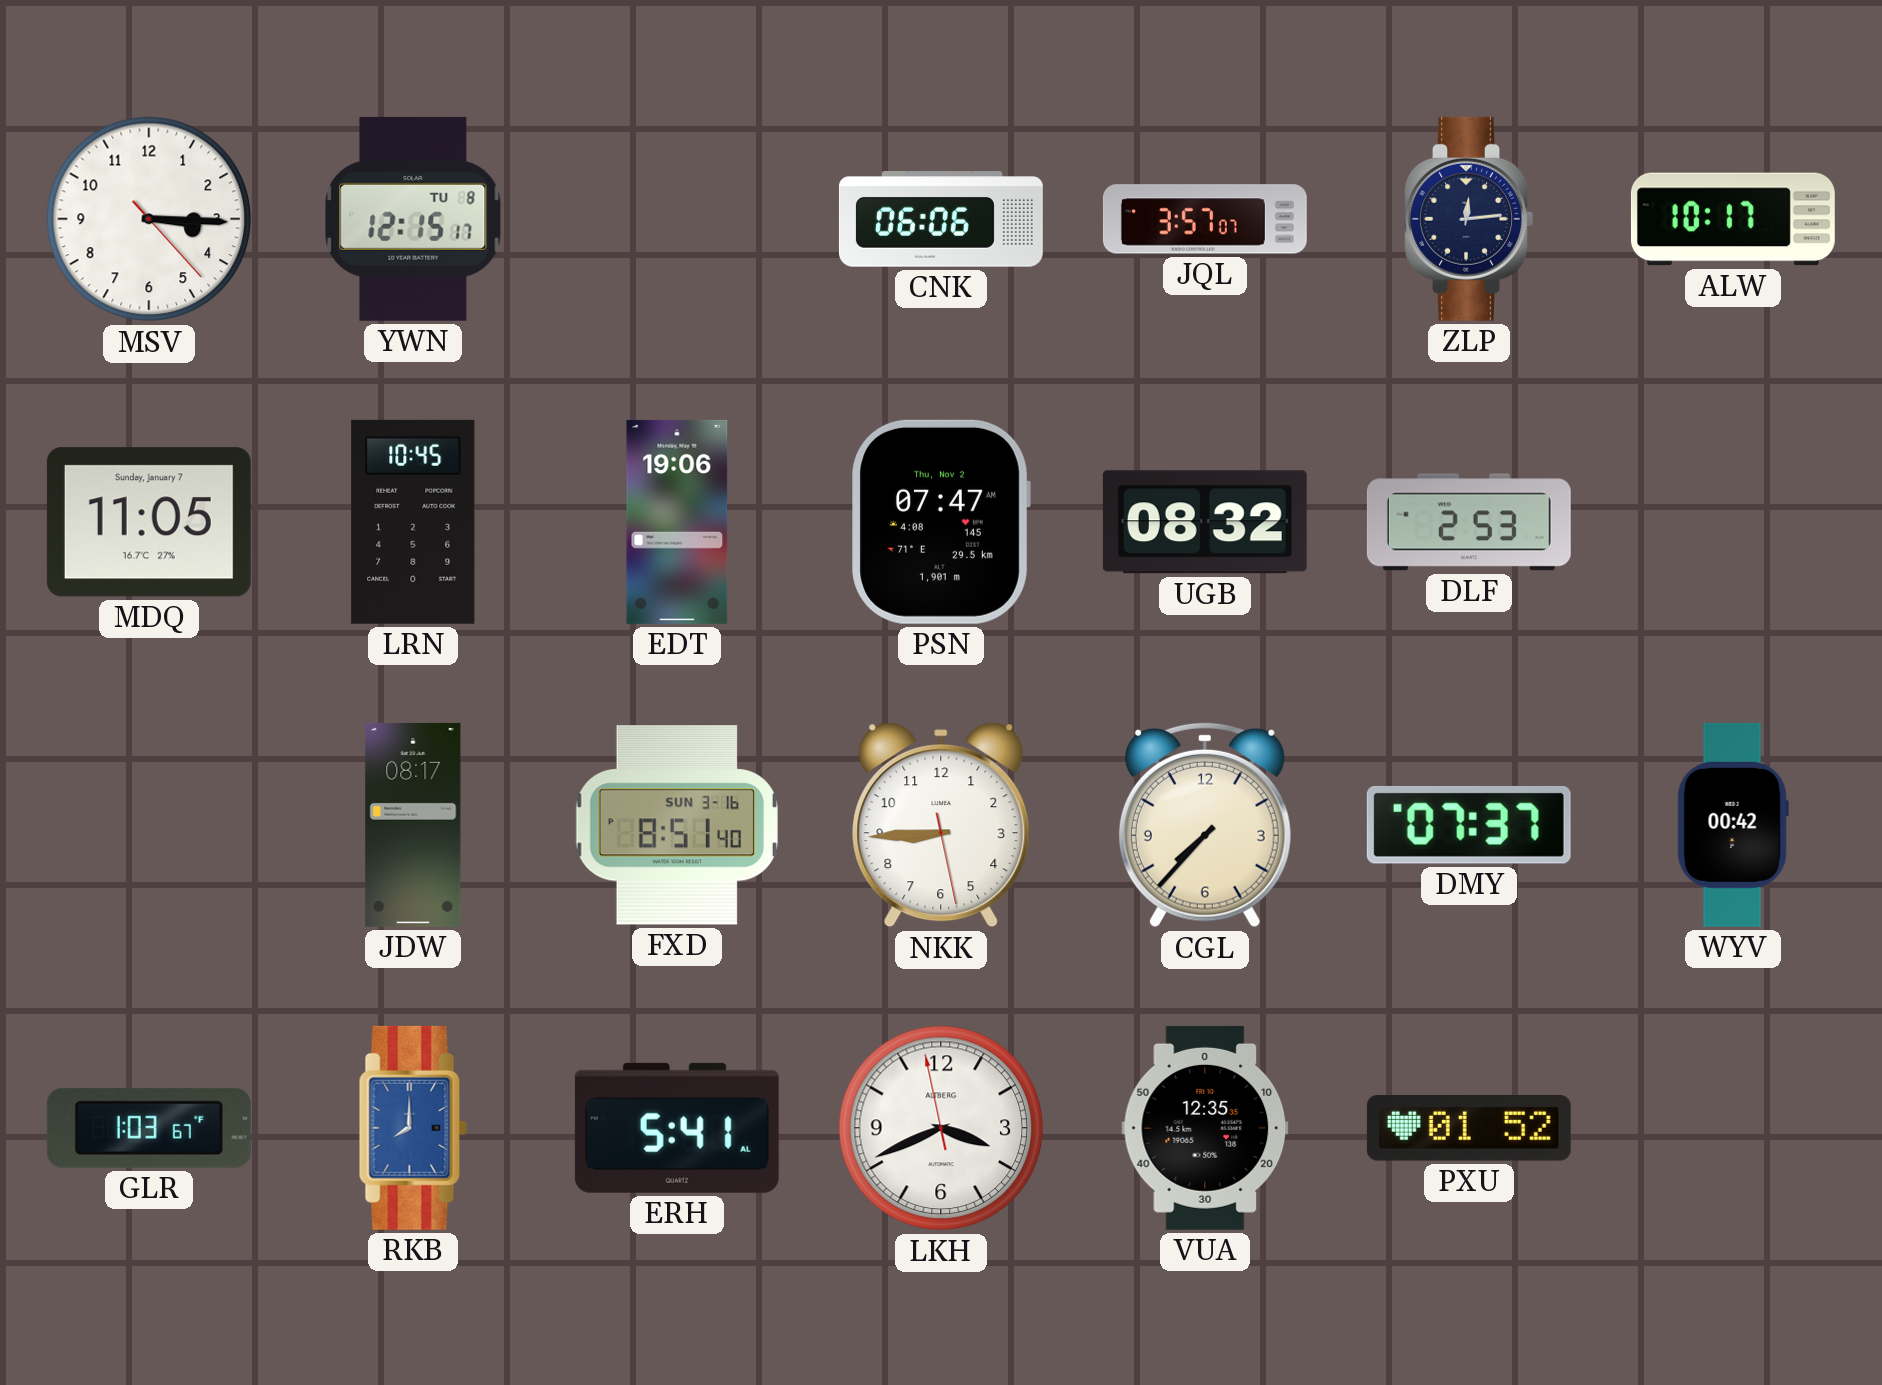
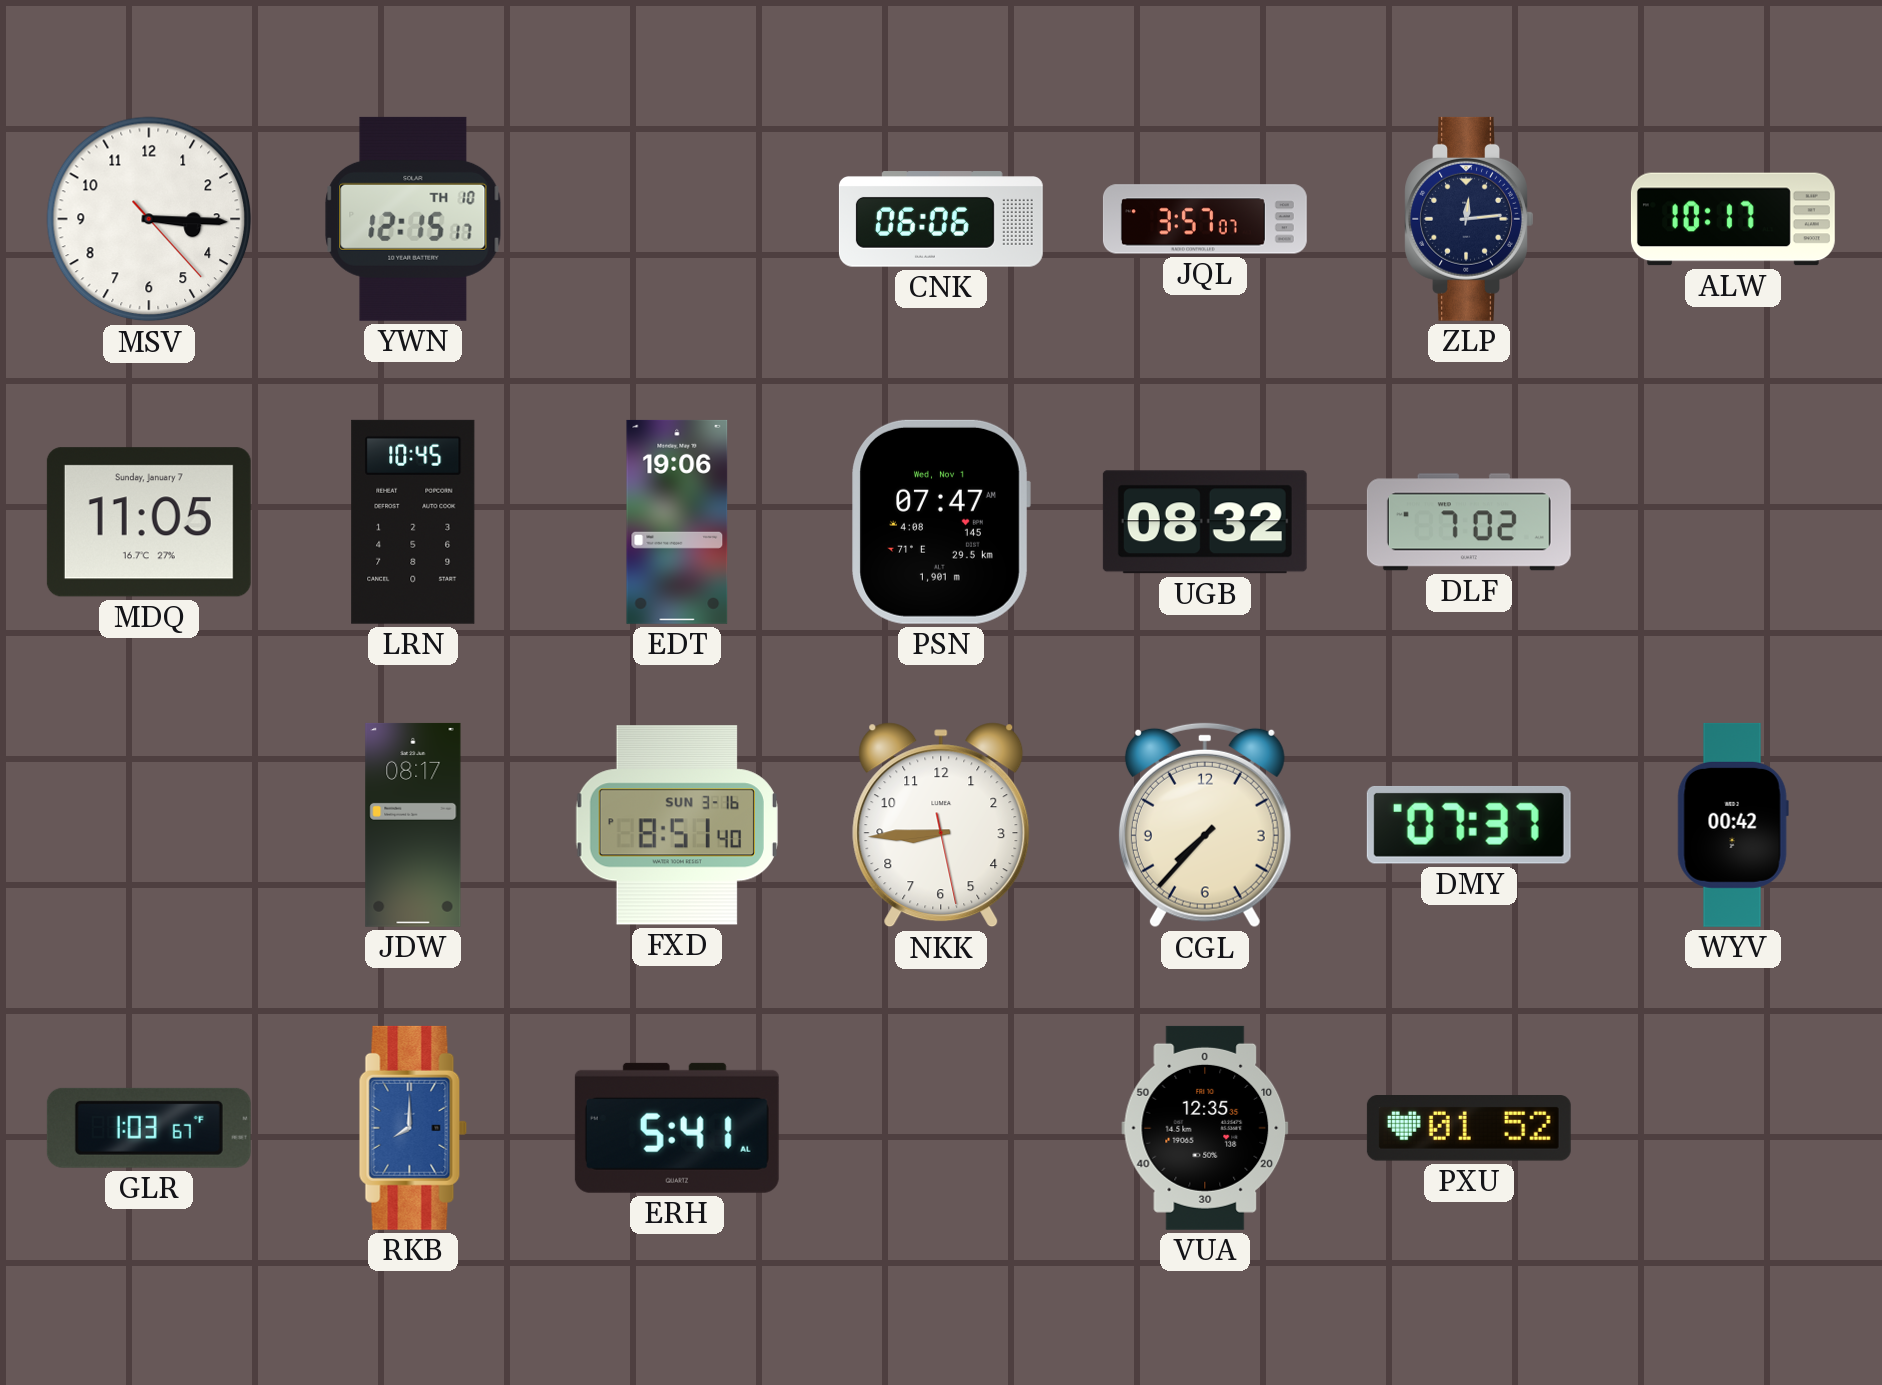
YWN date: TU 8 -> TH 10 (413, 219)
PSN date: Thu, Nov 2 -> Wed, Nov 1 (941, 522)
DLF: 2:53 -> 7:02 (1469, 522)
LKH: 3:40 -> none (941, 1128)
